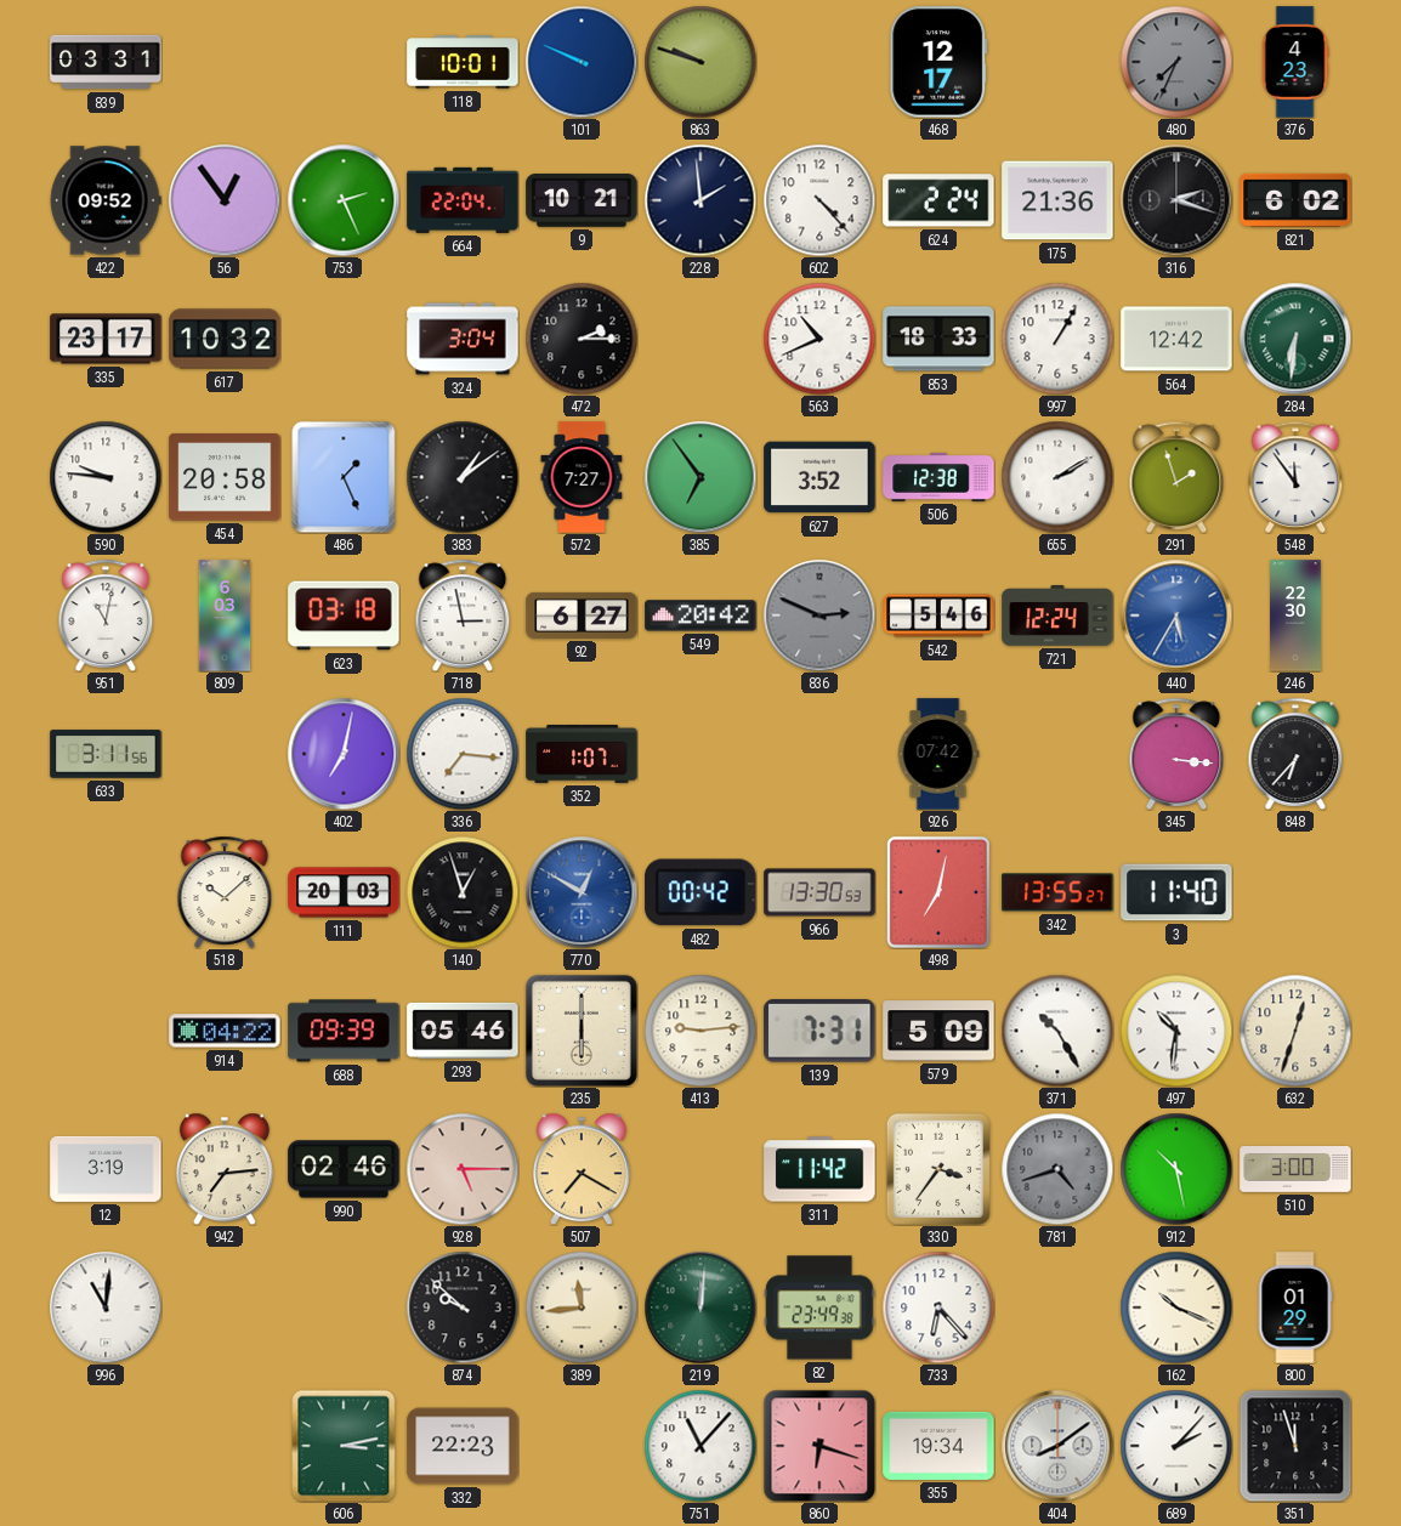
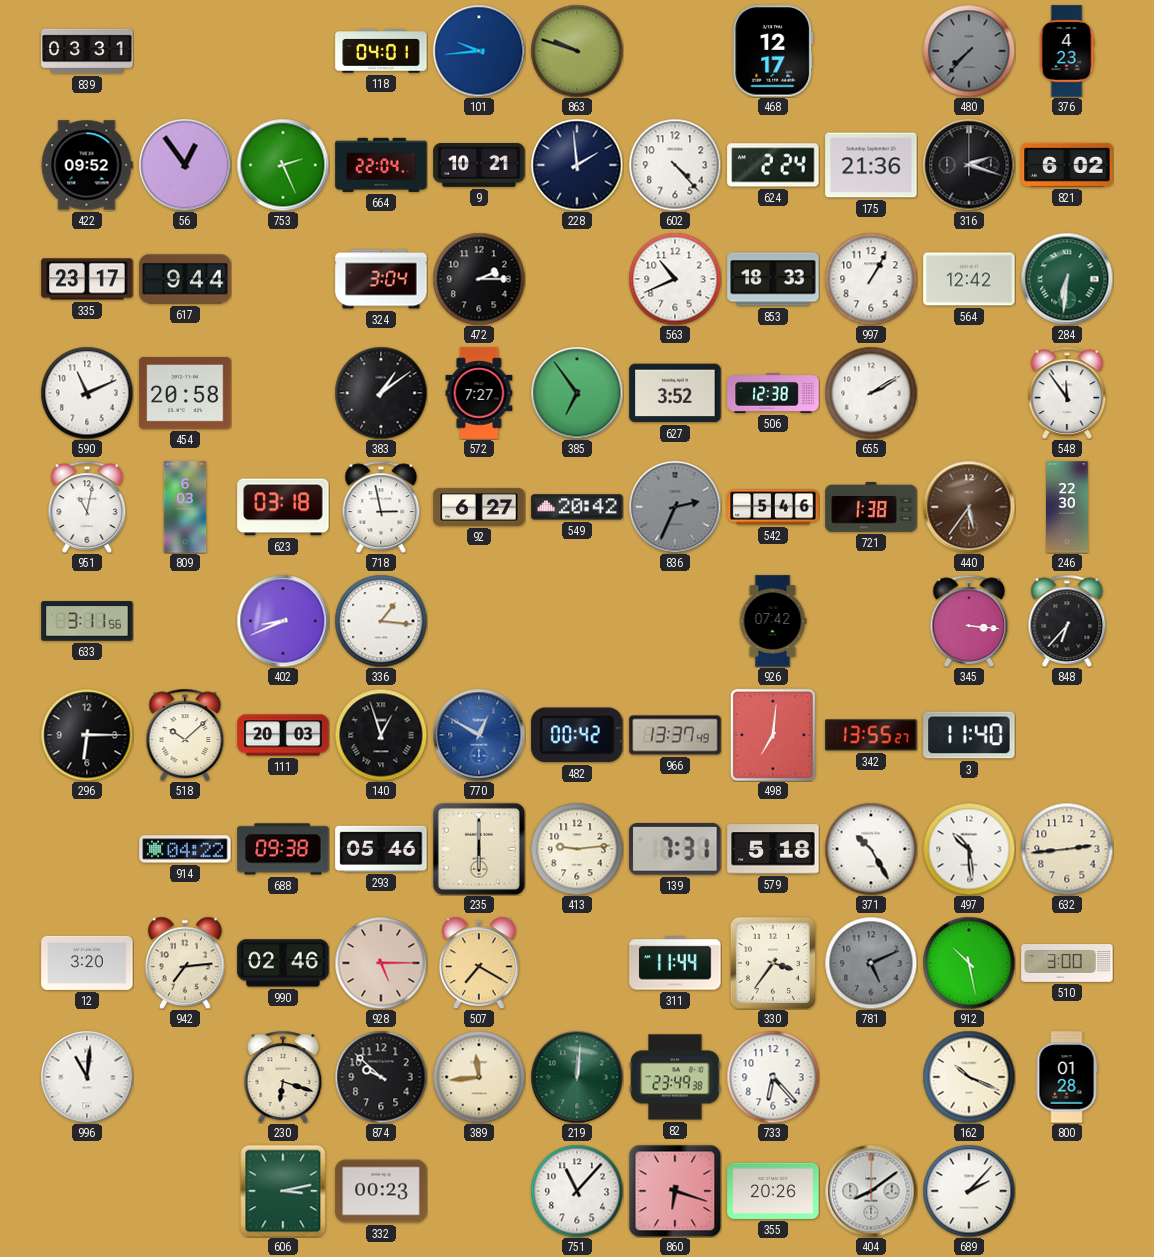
118: 10:01 -> 04:01 (381, 51)
101: 9:49 -> 9:44 (479, 51)
480: 7:34 -> 7:37 (969, 51)
617: 10:32 -> 9:44 (185, 279)
590: 9:46 -> 11:11 (87, 393)
486: 1:26 -> none (344, 477)
291: 1:57 -> none (1176, 477)
836: 2:49 -> 2:34 (675, 507)
721: 12:24 -> 1:38 (871, 508)
440: 5:35 -> 5:36 (969, 507)
440 dial: blue -> brown (969, 507)
402: 7:02 -> 8:41 (283, 621)
336: 7:16 -> 1:16 (381, 621)
352: 1:07 -> none (582, 755)
296: none -> 6:15 (87, 735)
966: 13:30 -> 13:37 (675, 735)
498: 7:02 -> 7:01 (773, 735)
688: 09:39 -> 09:38 (283, 849)
579: 5:09 -> 5:18 (773, 849)
497: 10:31 -> 10:29 (969, 849)
632: 12:33 -> 2:44 (1067, 849)
12: 3:19 -> 3:20 (87, 963)
311: 11:42 -> 11:44 (675, 963)
781: 4:42 -> 5:11 (871, 963)
230: none -> 6:18 (283, 1077)
800: 01:29 -> 01:28 (1067, 1077)
332: 22:23 -> 00:23 (381, 1191)
355: 19:34 -> 20:26 (773, 1191)
351: 11:57 -> none (1295, 1446)
